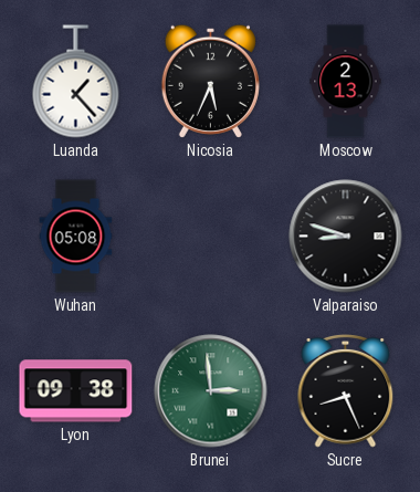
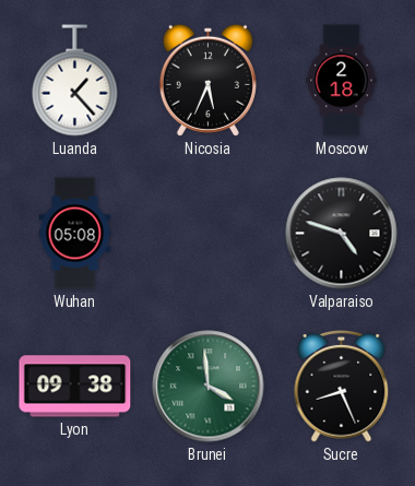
Moscow: 2:13 -> 2:18 (342, 81)
Valparaiso: 8:48 -> 4:48 (342, 234)
Brunei: 2:59 -> 3:59 (209, 387)
